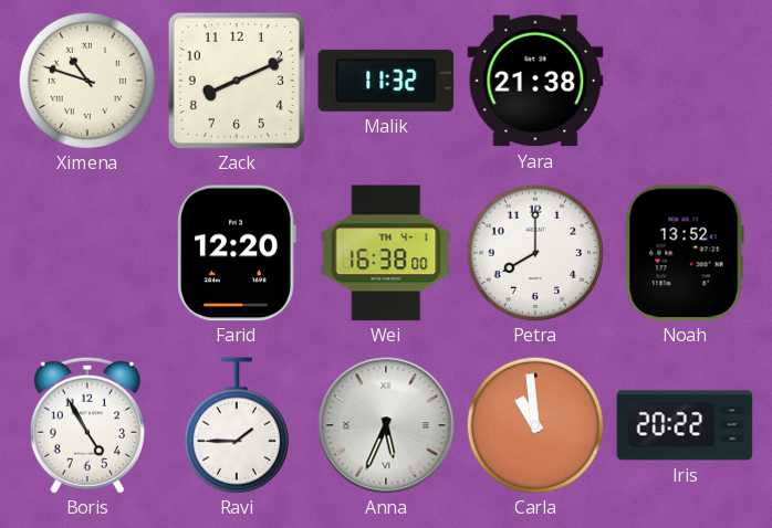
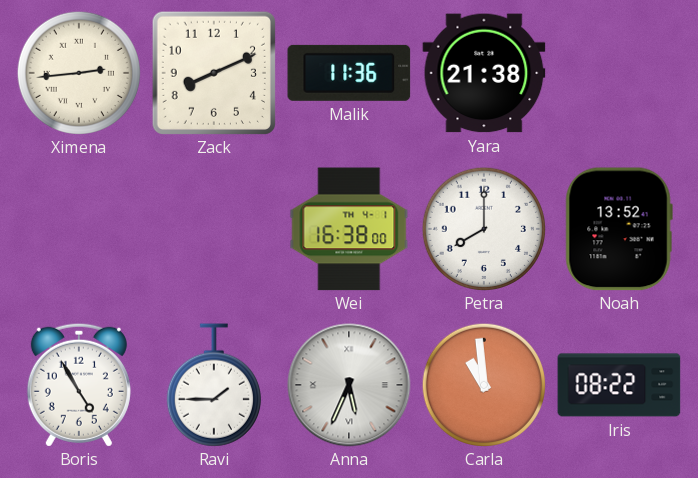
Ximena: 10:48 -> 2:44 (79, 73)
Malik: 11:32 -> 11:36 (349, 73)
Farid: 12:20 -> none (237, 253)
Iris: 20:22 -> 08:22 (619, 385)
